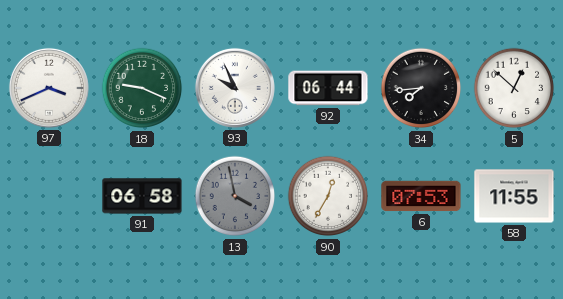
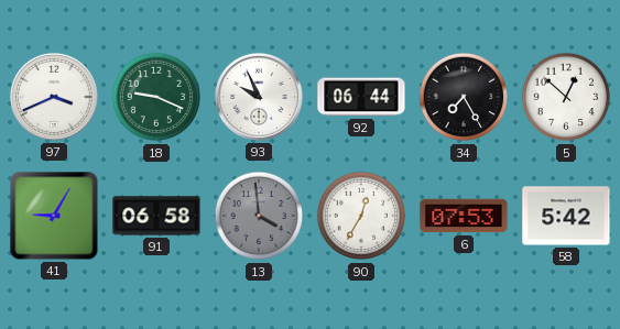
34: 7:44 -> 7:25 (464, 97)
41: none -> 9:05 (54, 216)
13: 3:58 -> 3:59 (259, 216)
58: 11:55 -> 5:42 (566, 216)
